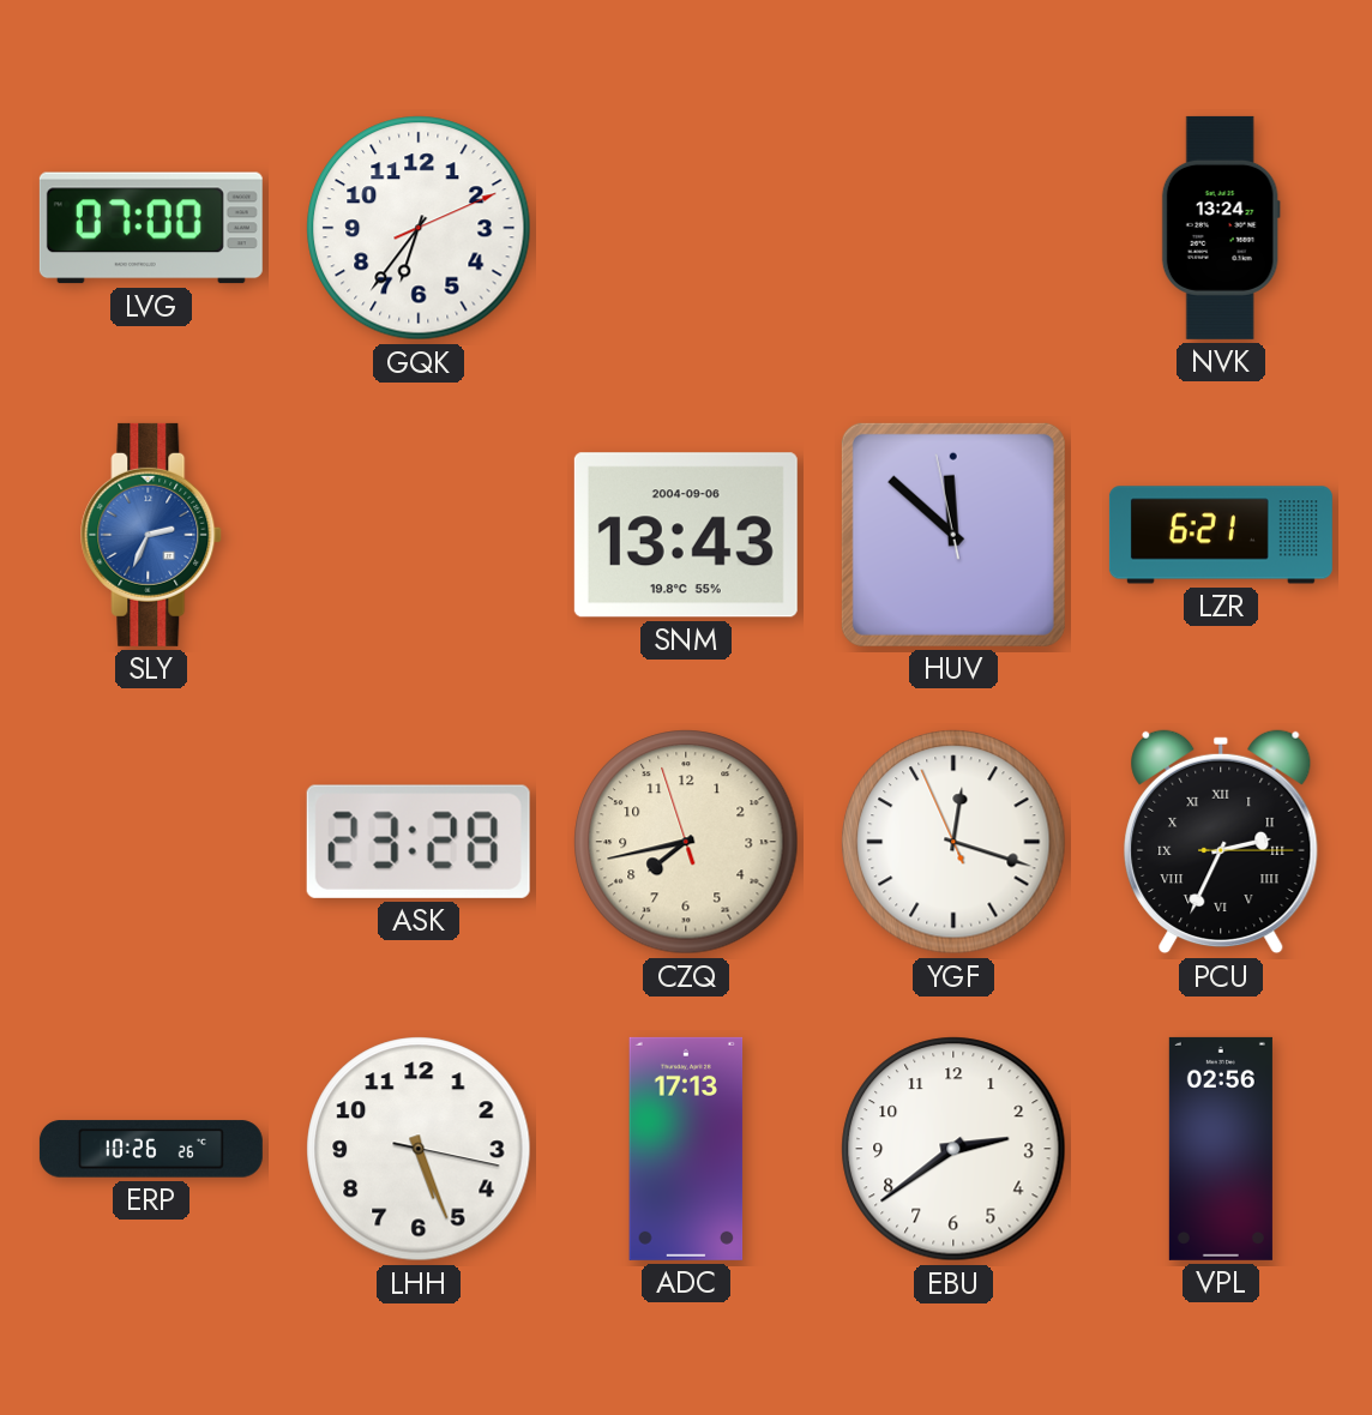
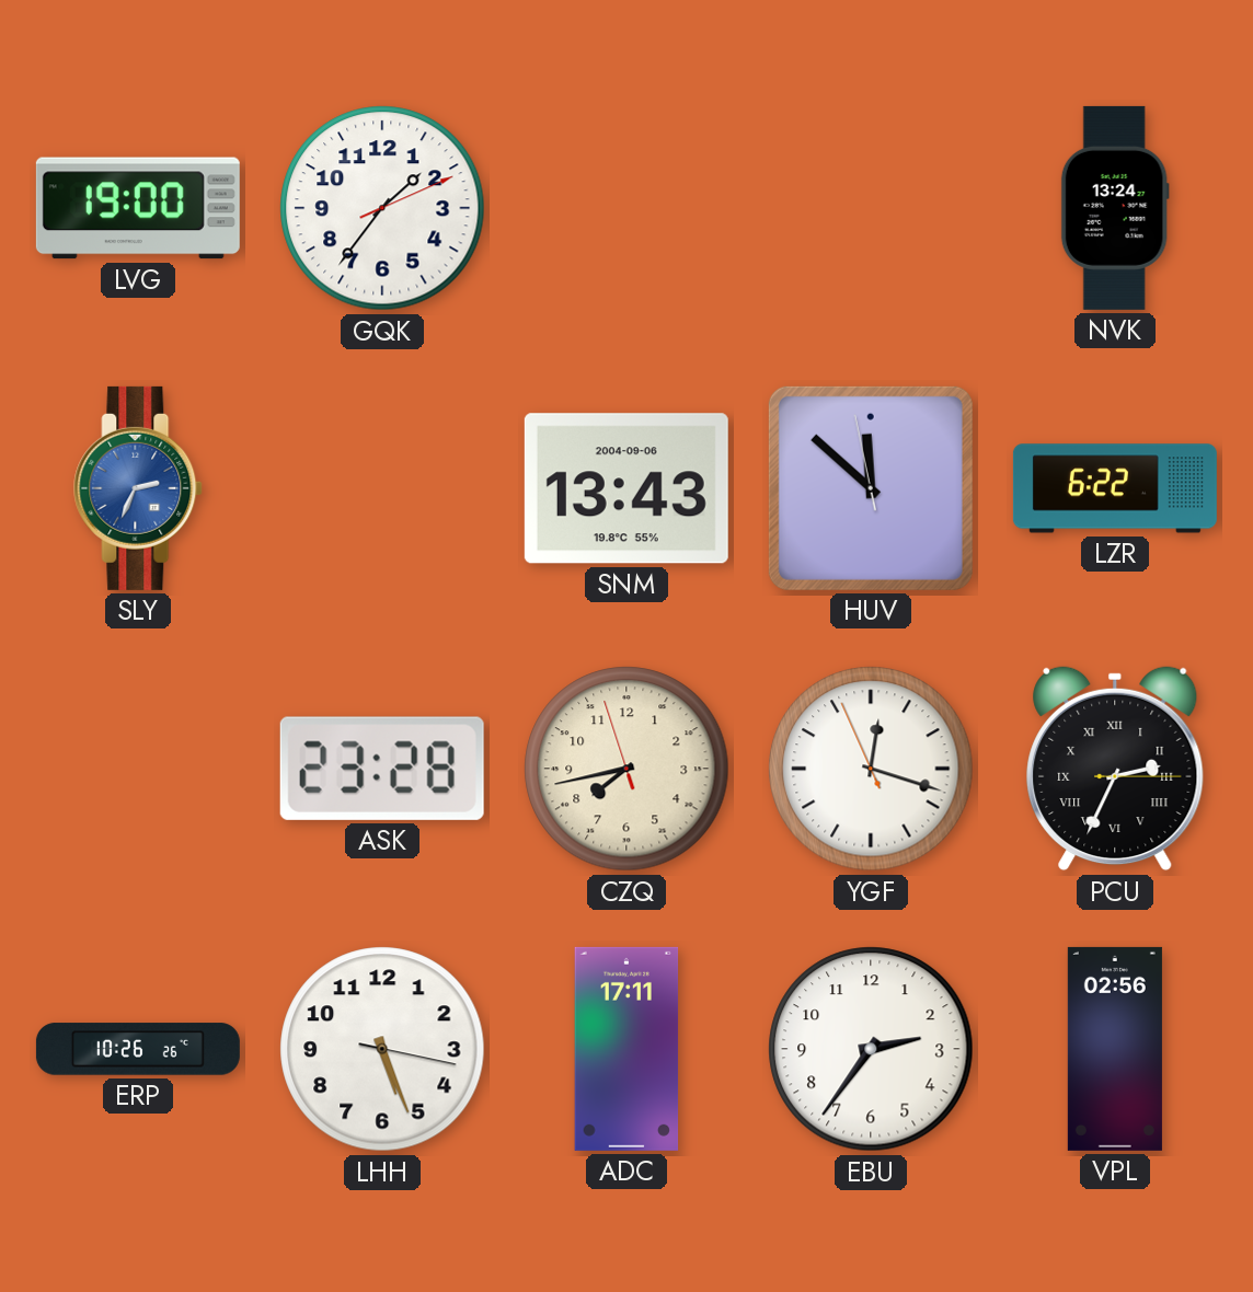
LVG: 07:00 -> 19:00 (138, 208)
GQK: 6:36 -> 1:36 (382, 208)
LZR: 6:21 -> 6:22 (1115, 488)
ADC: 17:13 -> 17:11 (626, 1049)
EBU: 2:39 -> 2:36 (871, 1049)
